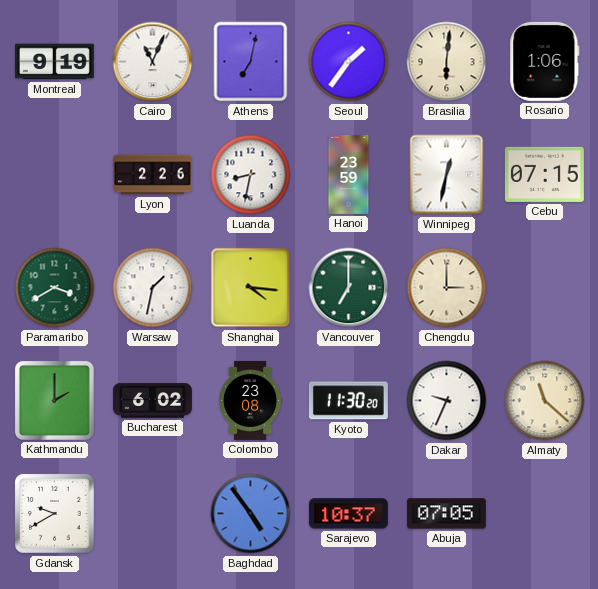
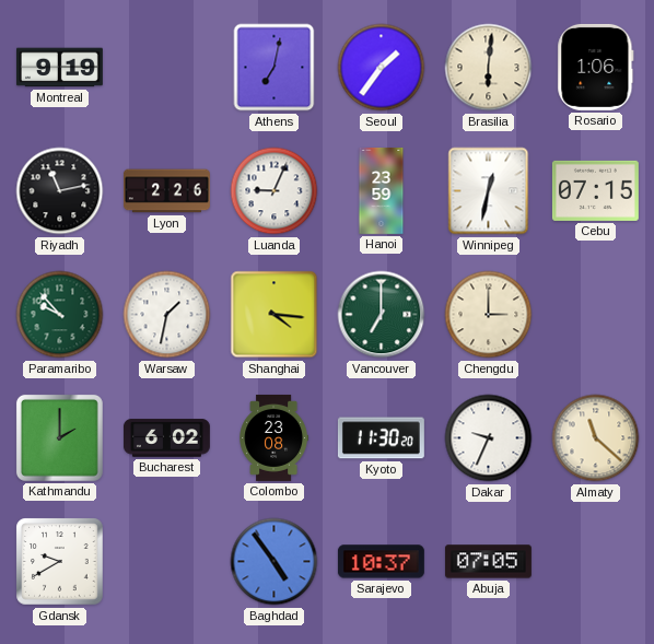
Cairo: 11:04 -> none (153, 62)
Riyadh: none -> 11:13 (60, 191)
Luanda: 8:32 -> 9:04 (275, 191)
Paramaribo: 3:40 -> 9:53 (60, 315)
